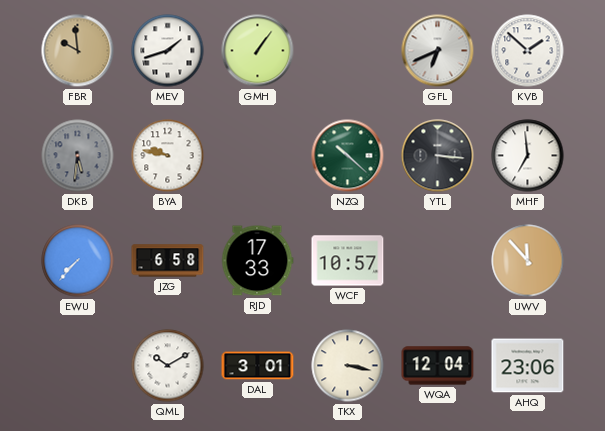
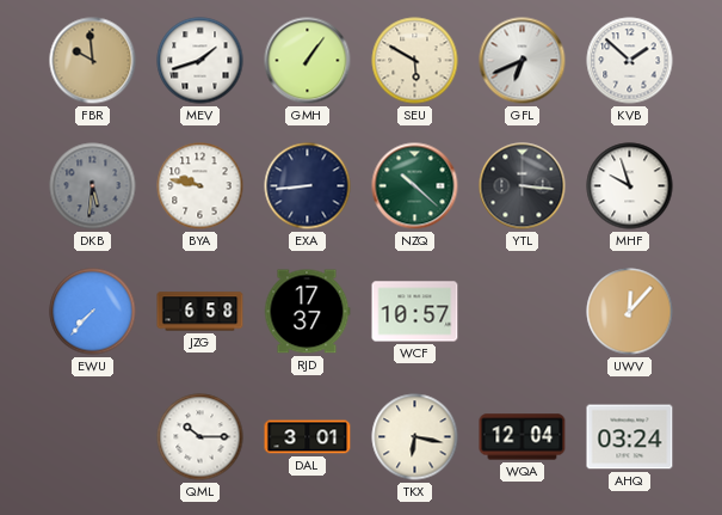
SEU: none -> 5:50 (415, 61)
EXA: none -> 8:44 (308, 186)
MHF: 6:59 -> 9:57 (630, 186)
RJD: 17:33 -> 17:37 (307, 312)
UWV: 11:53 -> 12:07 (630, 312)
QML: 10:10 -> 10:15 (200, 437)
TKX: 3:17 -> 6:17 (415, 437)
AHQ: 23:06 -> 03:24 (630, 437)
